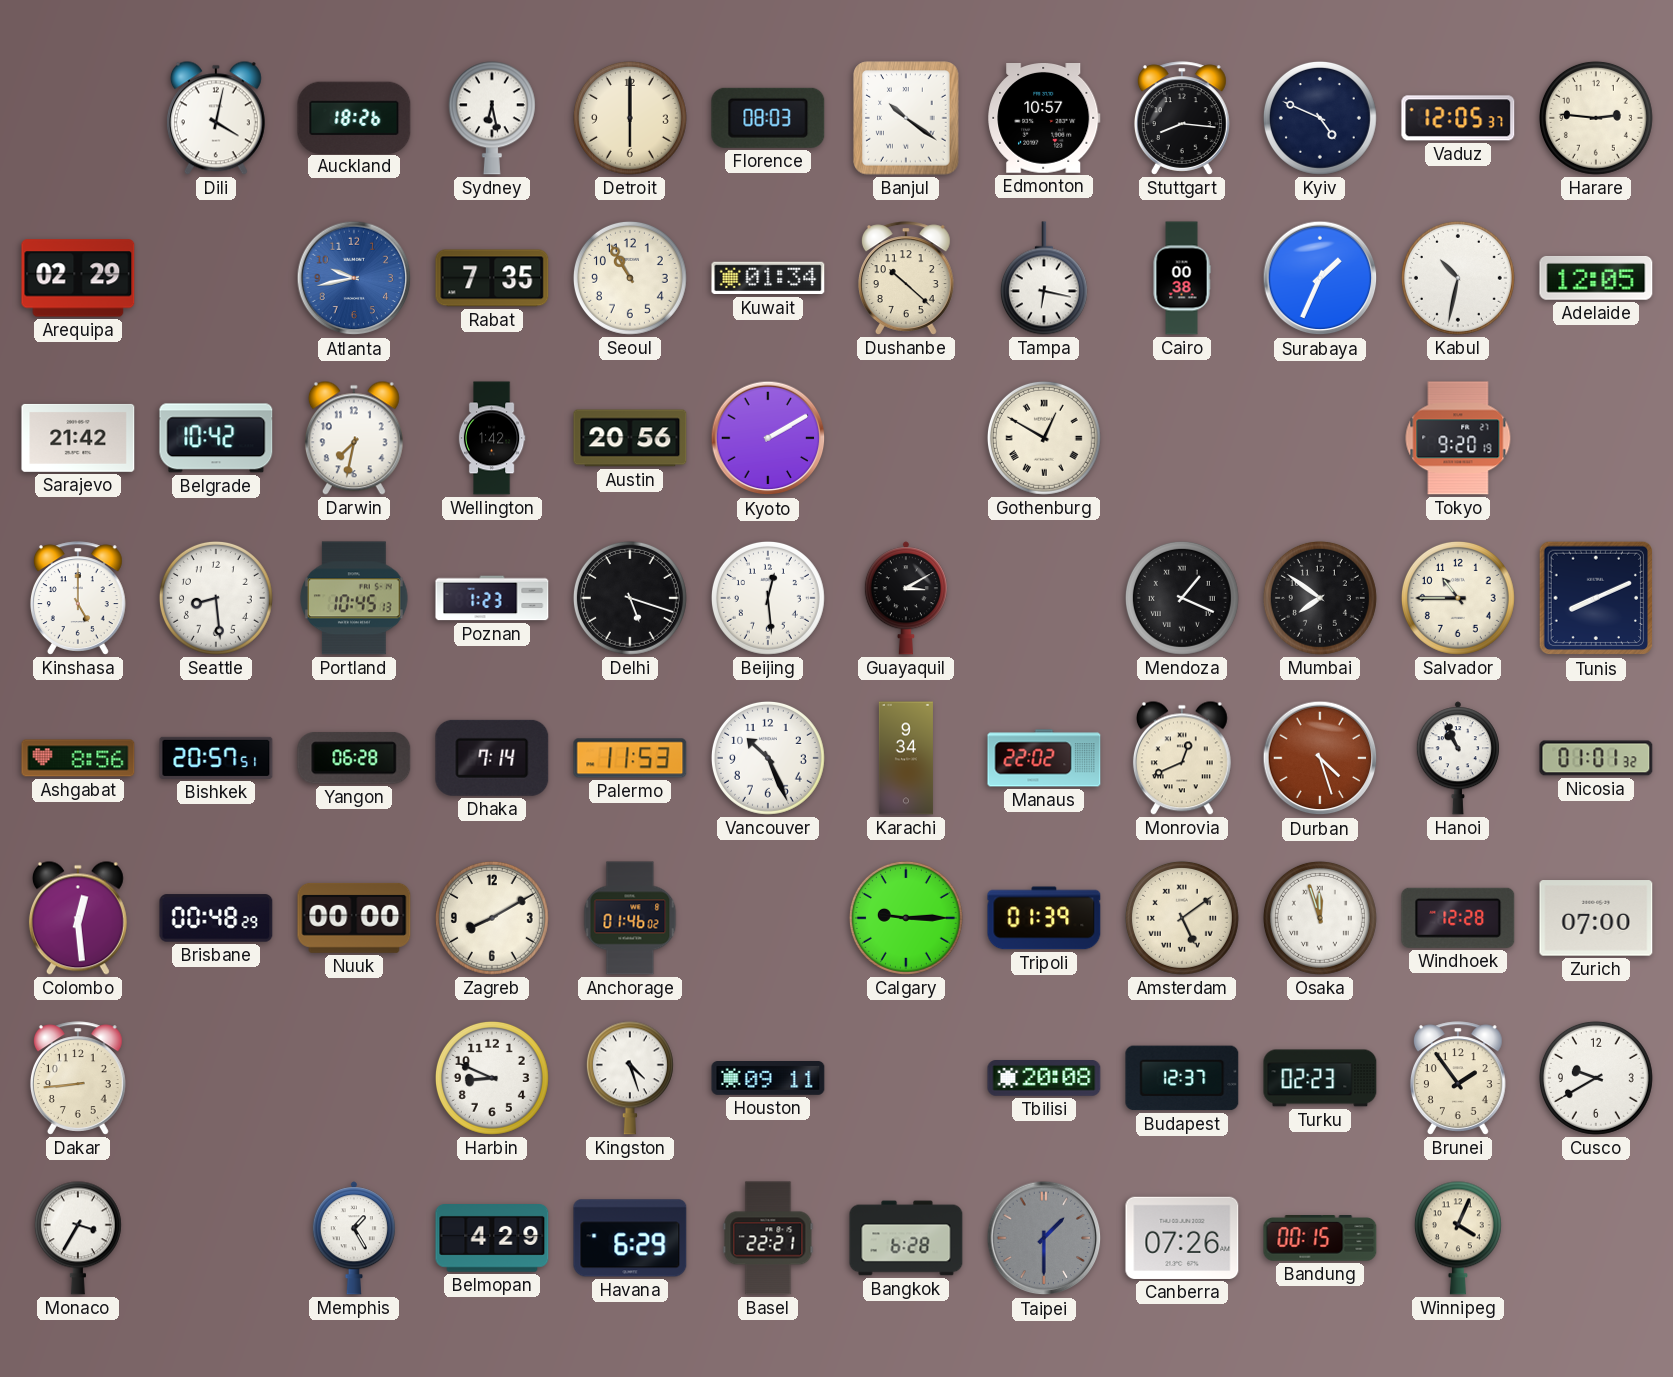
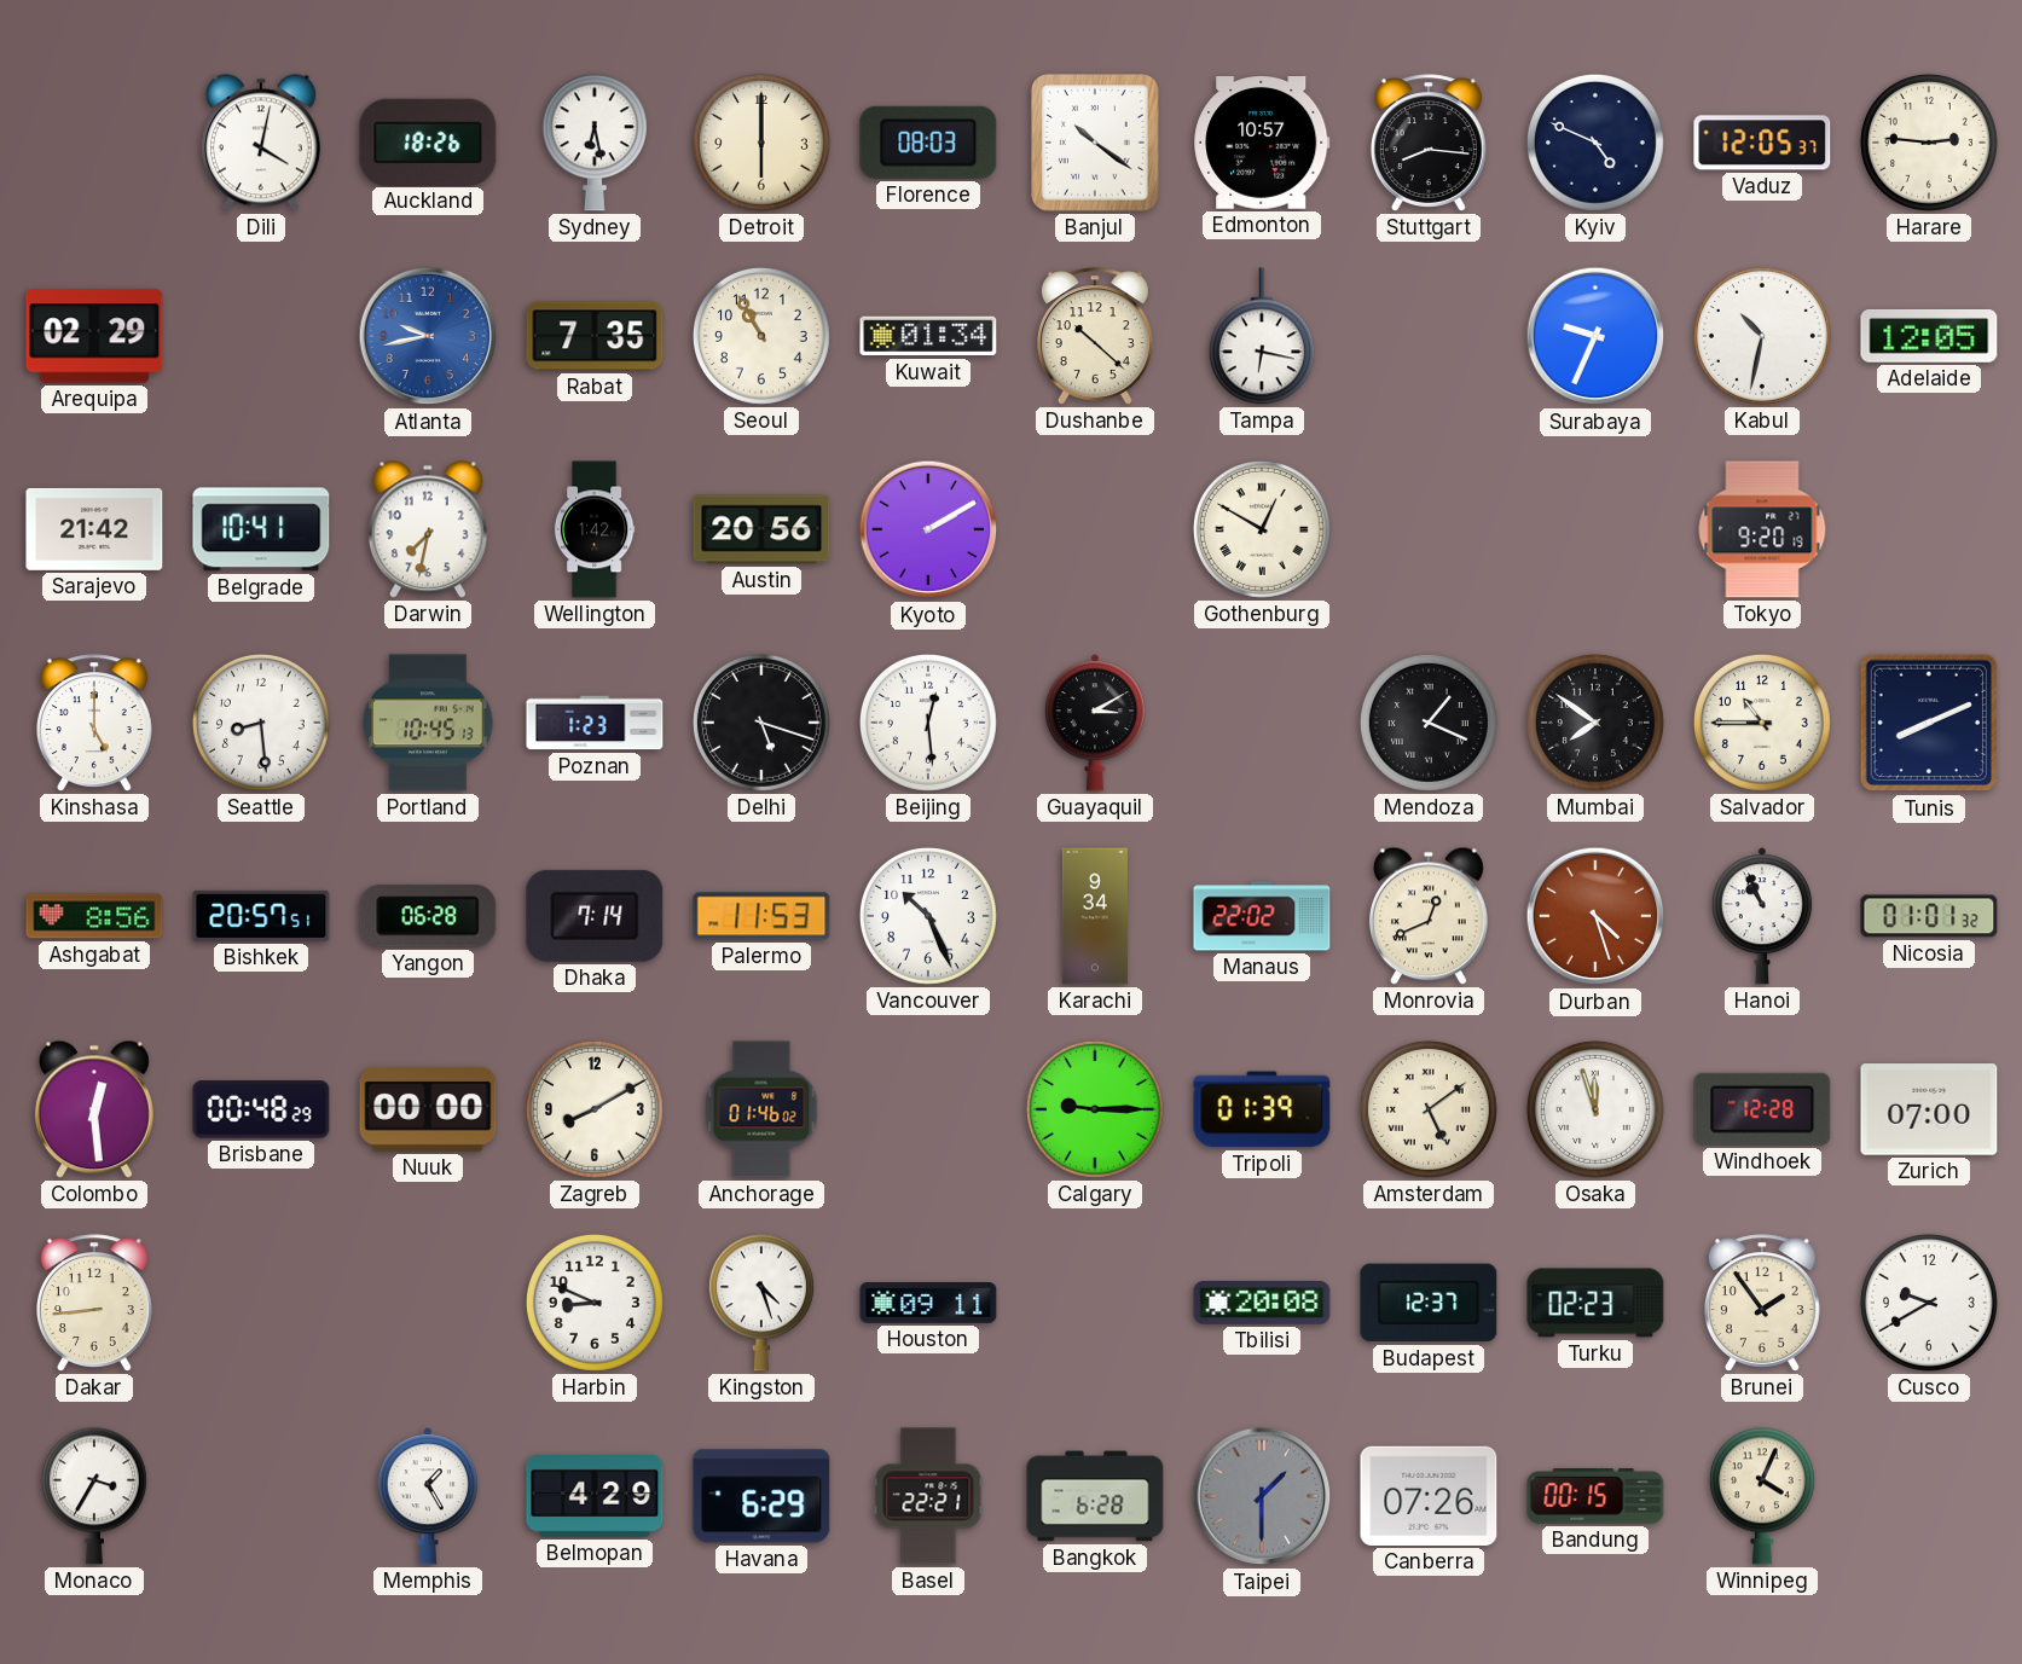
Cairo: 00:38 -> none (1182, 278)
Surabaya: 1:34 -> 9:34 (1595, 336)
Belgrade: 10:42 -> 10:41 (261, 529)
